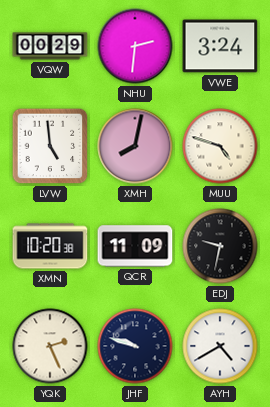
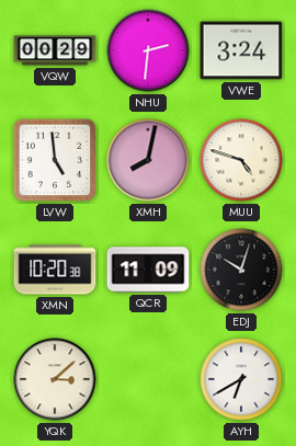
EDJ: 9:32 -> 10:03 (241, 270)
YQK: 2:26 -> 3:08 (55, 379)
JHF: 9:48 -> none (135, 346)
AYH: 4:40 -> 6:40 (241, 379)
